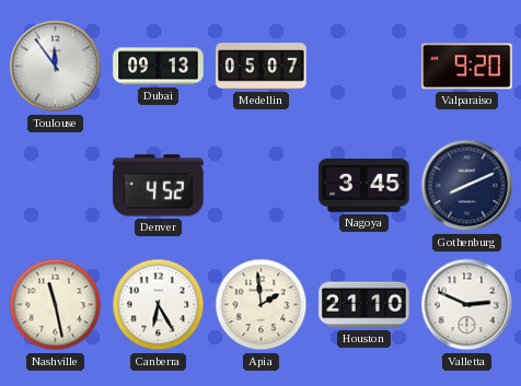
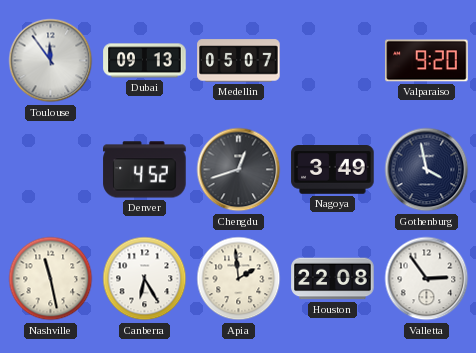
Chengdu: none -> 12:42 (239, 170)
Nagoya: 3:45 -> 3:49 (333, 170)
Gothenburg: 8:11 -> 3:58 (427, 170)
Houston: 21:10 -> 22:08 (333, 279)
Valletta: 2:49 -> 2:54 (427, 279)
